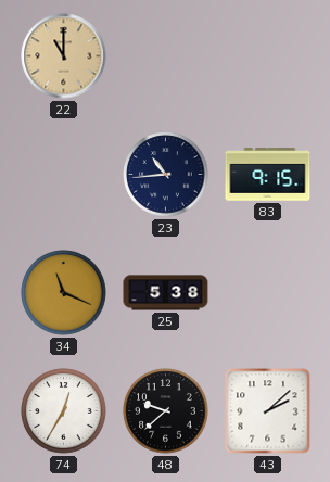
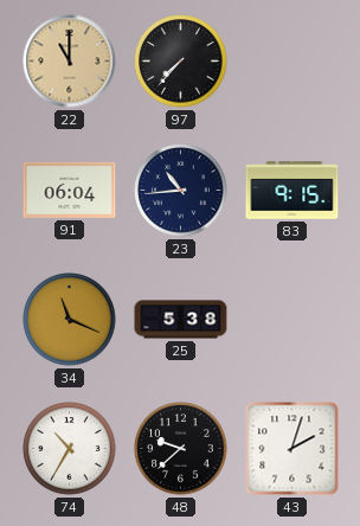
97: none -> 7:37 (181, 62)
91: none -> 06:04 (70, 190)
74: 12:35 -> 10:35 (70, 449)
43: 2:08 -> 2:03 (292, 449)
